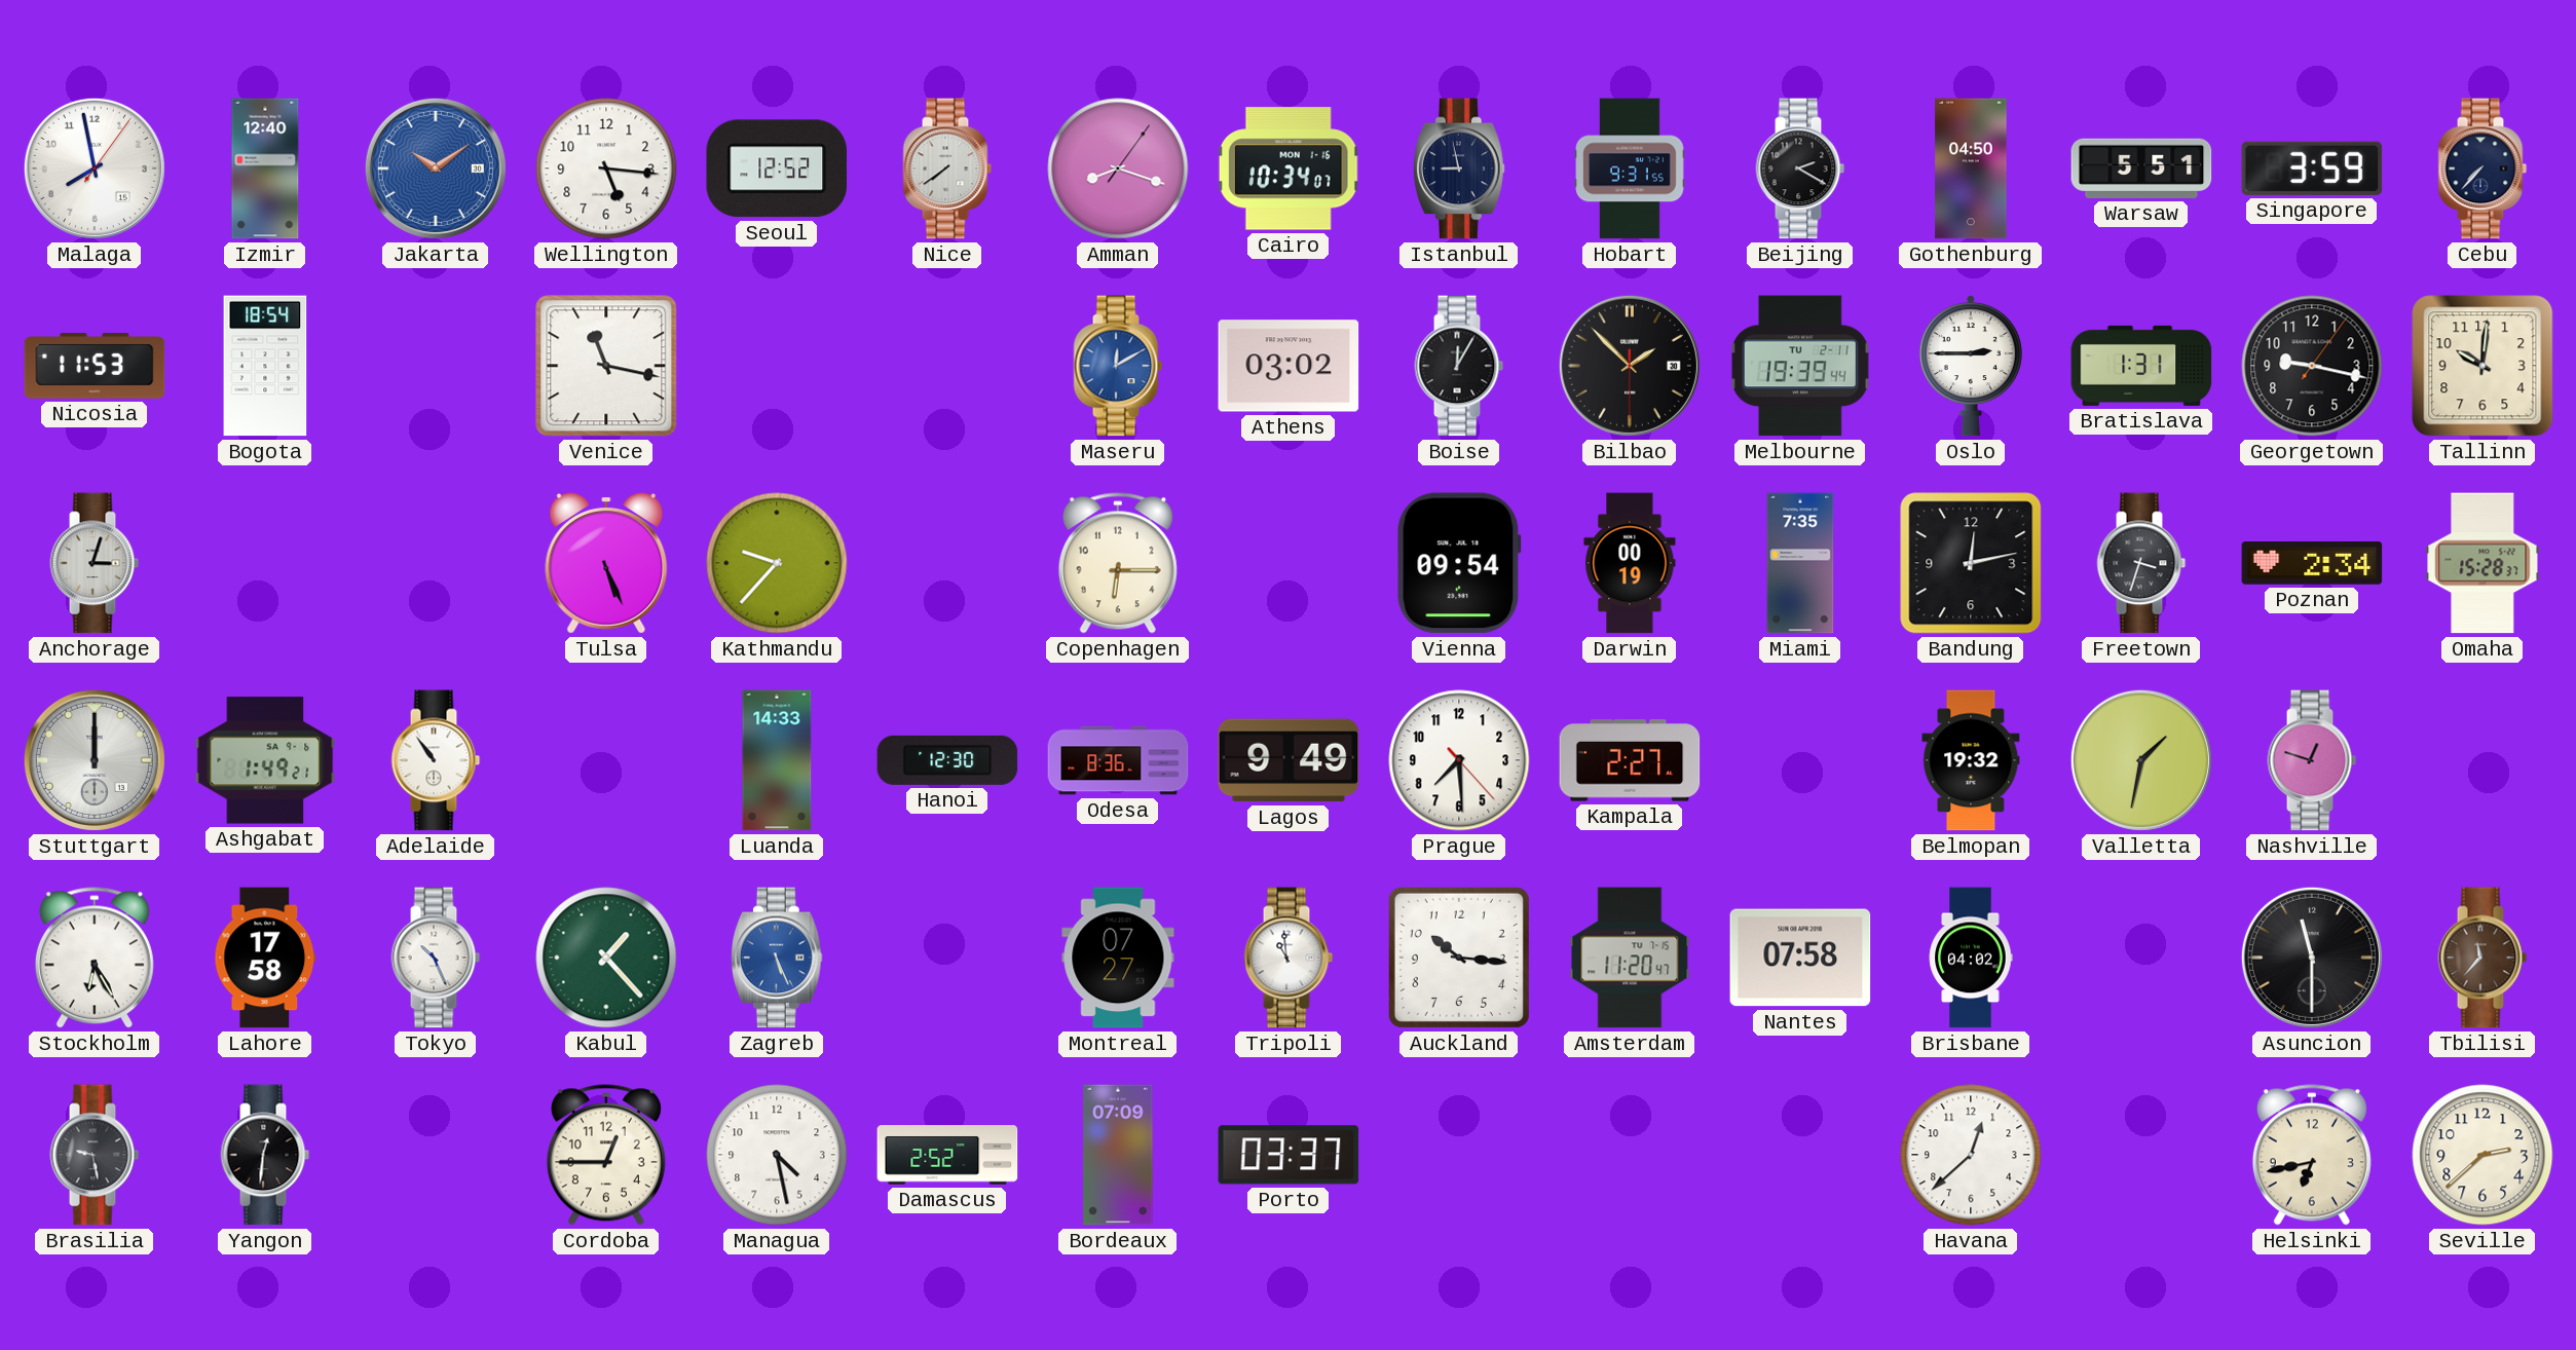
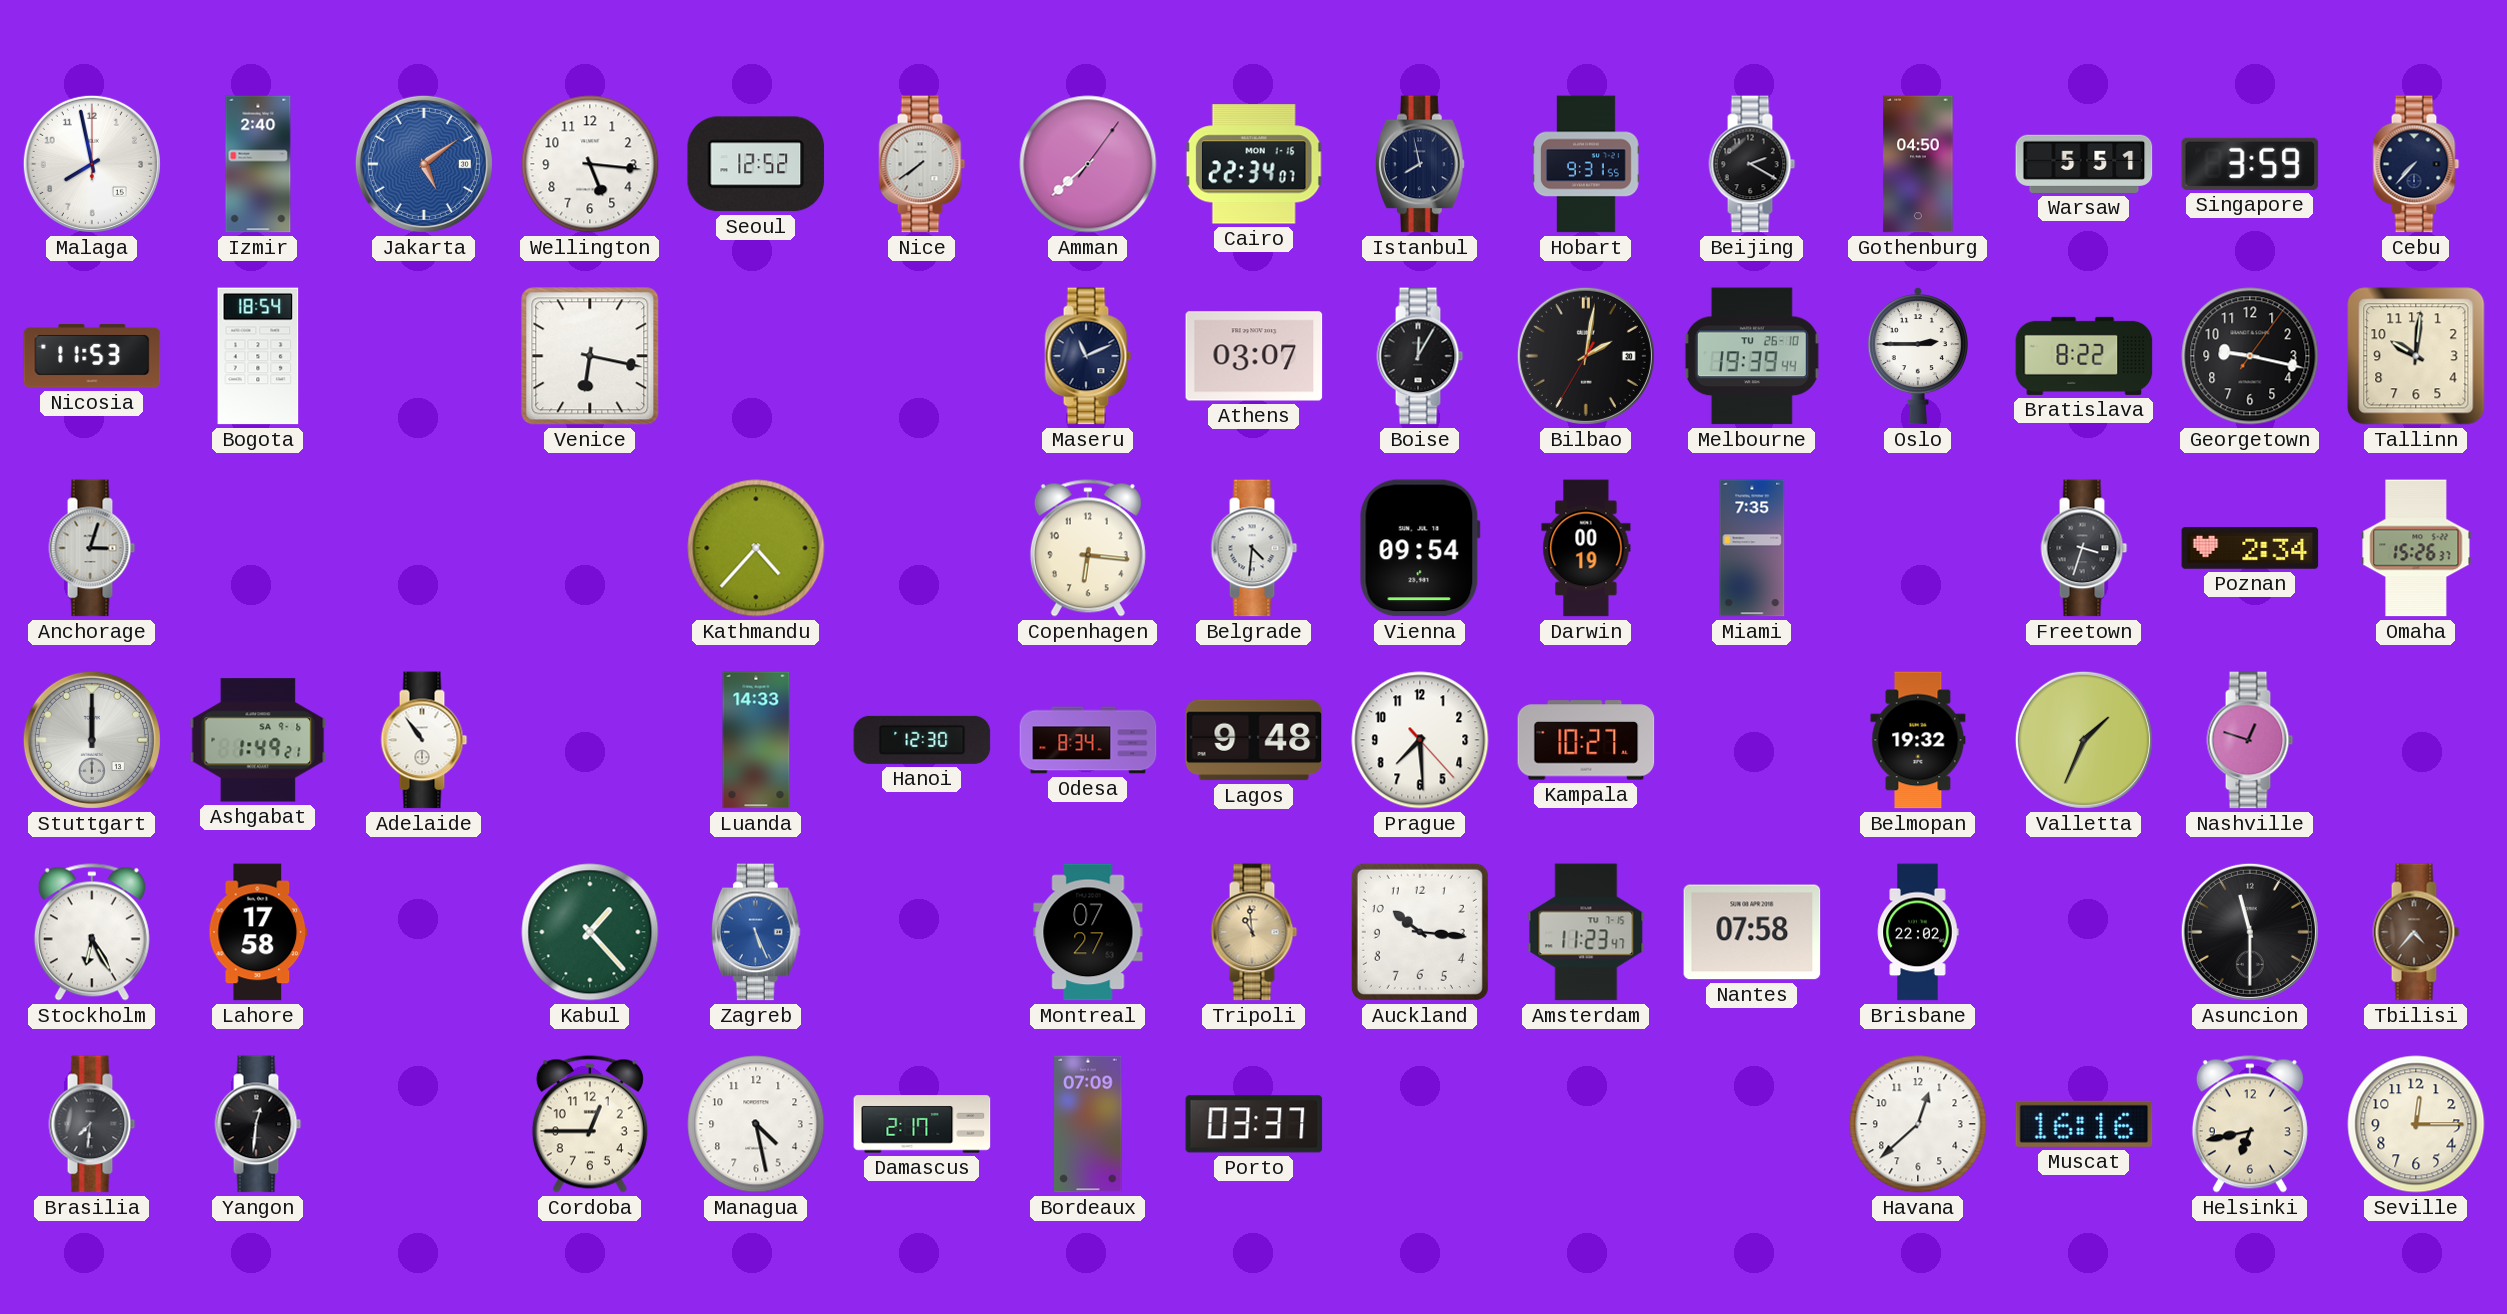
Malaga: 7:58:06 -> 7:58:00 (92, 164)
Izmir: 12:40 -> 2:40 (258, 164)
Jakarta: 10:09 -> 5:09 (424, 164)
Amman: 8:18 -> 7:38 (1088, 164)
Cairo: 10:34 -> 22:34 (1254, 164)
Istanbul: 8:58 -> 7:58 (1421, 164)
Venice: 11:17 -> 6:17 (590, 356)
Maseru: 12:10 -> 11:11 (1088, 356)
Maseru dial: blue -> navy (1088, 356)
Athens: 03:02 -> 03:07 (1254, 356)
Bilbao: 1:52 -> 2:01 (1586, 356)
Melbourne date: TU 2-11 -> TU 26-10 (1752, 356)
Bratislava: 1:31 -> 8:22 (2084, 356)
Tulsa: 5:26 -> none (606, 564)
Kathmandu: 9:37 -> 4:37 (756, 548)
Copenhagen: 6:15 -> 6:16 (1088, 548)
Belgrade: none -> 4:31 (1254, 548)
Bandung: 12:13 -> none (1971, 563)
Omaha: 15:28 -> 15:26 (2416, 548)
Odesa: 8:36 -> 8:34 (1088, 740)
Lagos: 9:49 -> 9:48 (1254, 740)
Kampala: 2:27 -> 10:27 (1586, 740)
Valletta: 1:32 -> 1:34 (2084, 740)
Tokyo: 10:26 -> none (436, 958)
Tripoli dial: white -> champagne (1254, 932)
Amsterdam: 11:20 -> 11:23 (1586, 932)
Brisbane: 04:02 -> 22:02 (1918, 932)
Tbilisi: 11:37 -> 4:37 (2416, 932)
Brasilia: 9:28 -> 7:31 (92, 1124)
Damascus: 2:52 -> 2:17 (922, 1124)
Muscat: none -> 16:16 (2084, 1124)
Seville: 2:38 -> 12:15 (2416, 1124)
